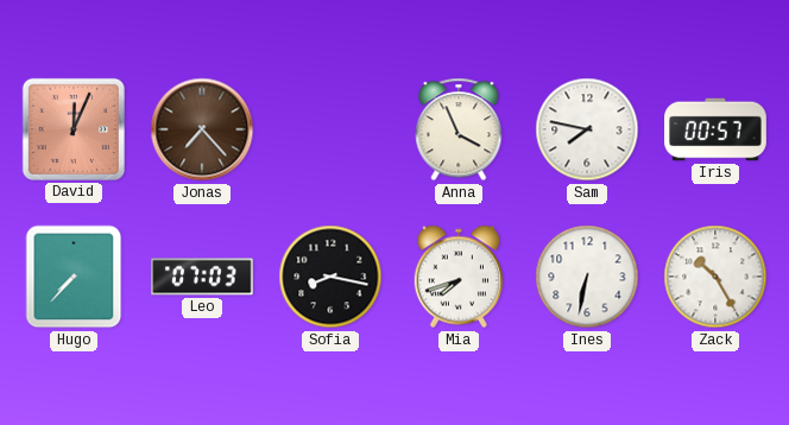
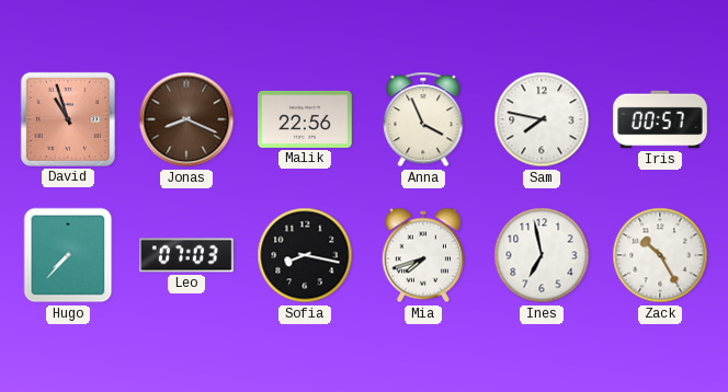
David: 12:04 -> 10:57 (68, 119)
Jonas: 7:23 -> 8:19 (186, 119)
Malik: none -> 22:56 (305, 119)
Ines: 6:32 -> 6:58 (542, 255)
